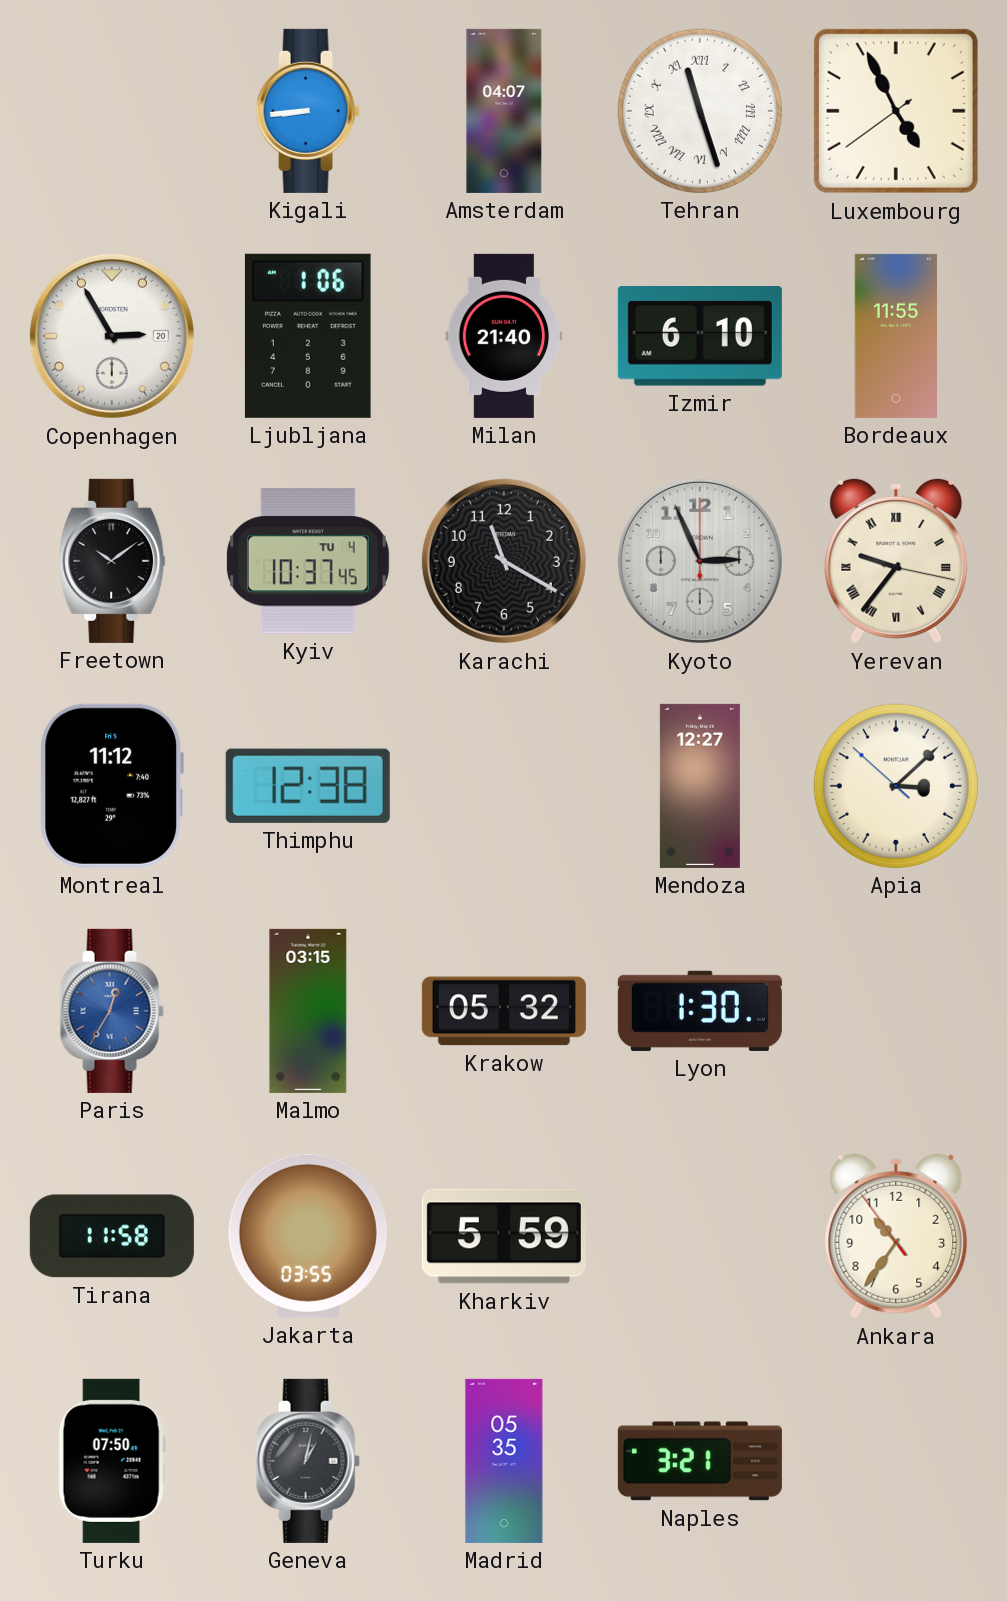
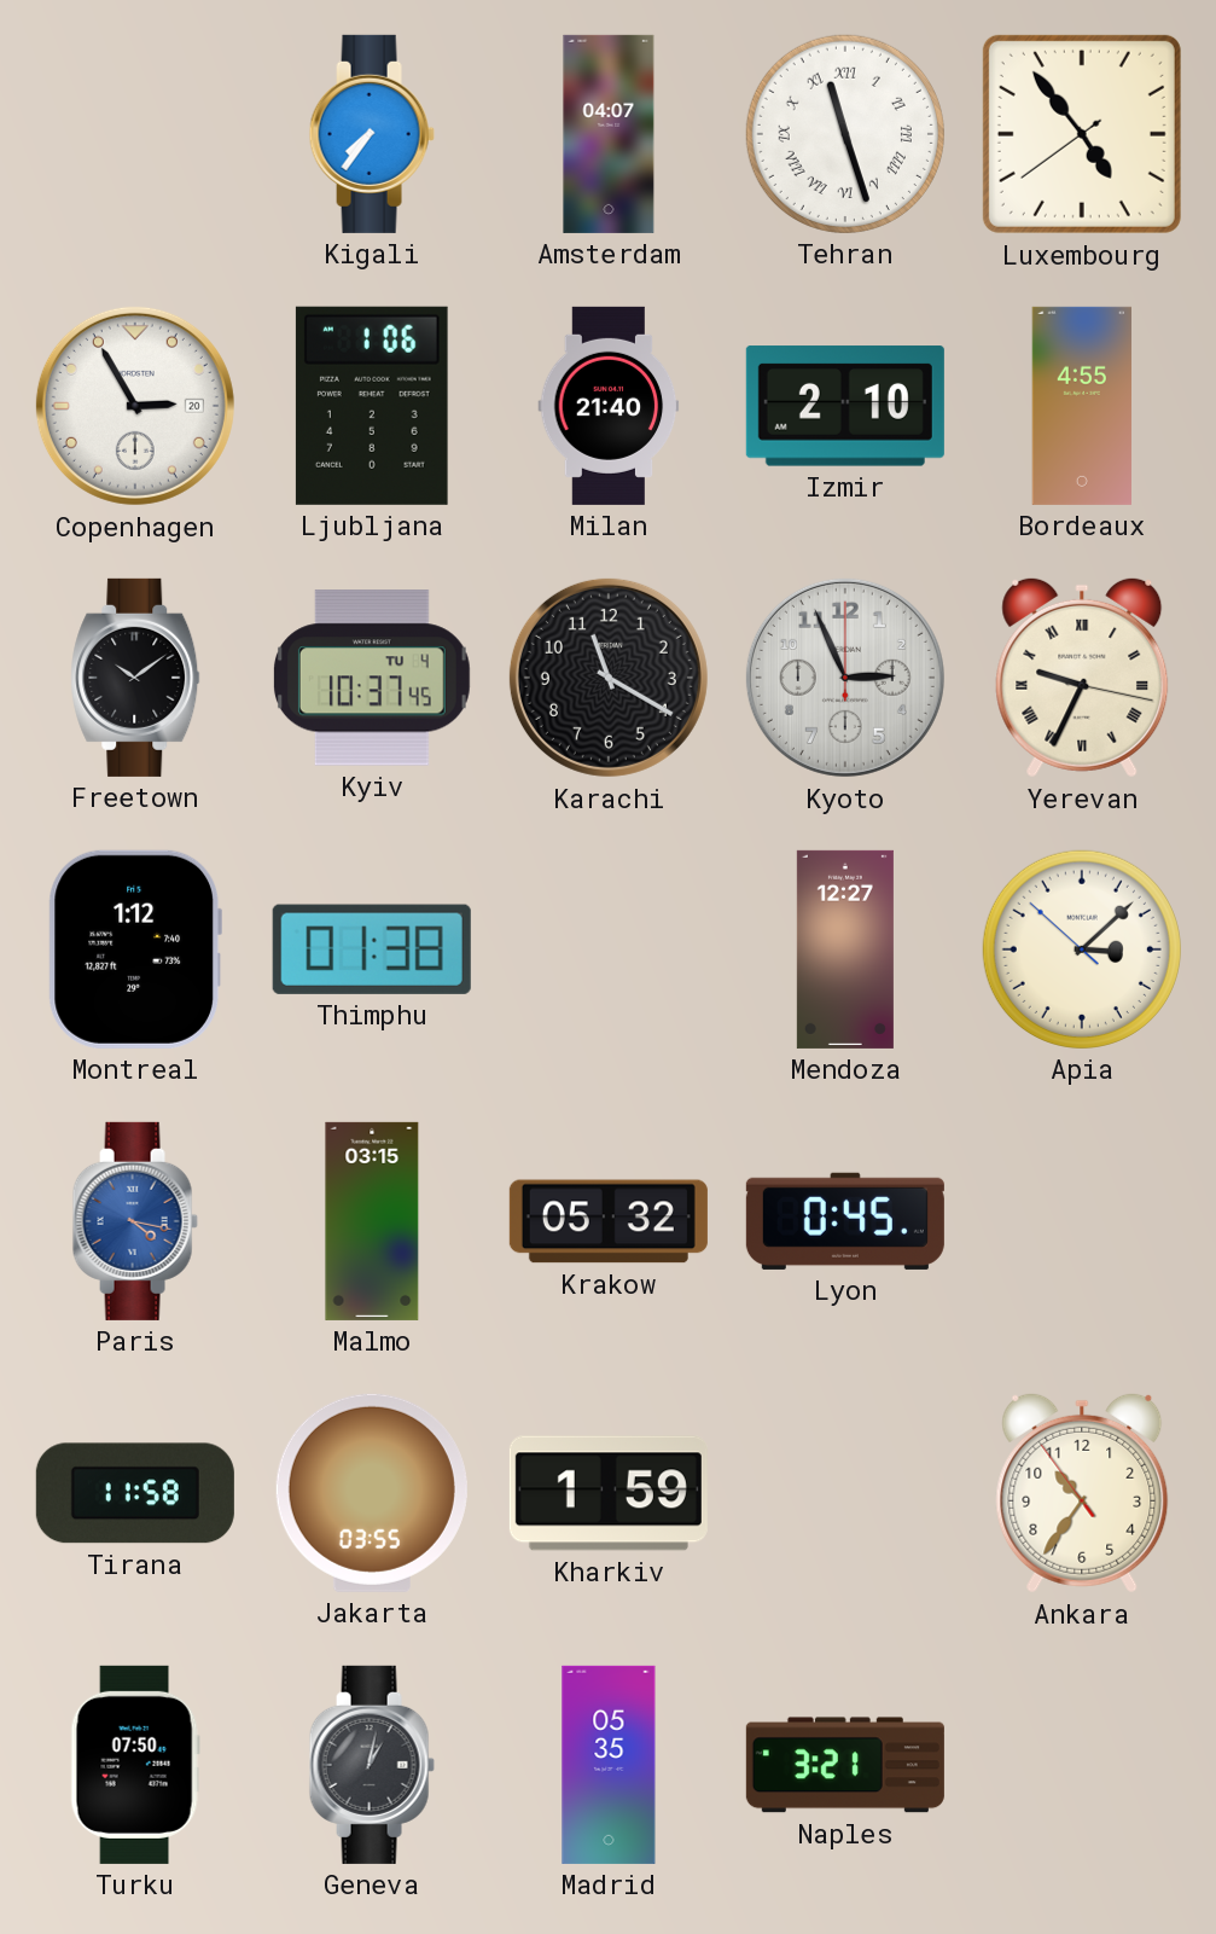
Kigali: 8:44 -> 7:36 (372, 134)
Luxembourg: 4:55 -> 4:53 (1082, 134)
Izmir: 6:10 -> 2:10 (845, 406)
Bordeaux: 11:55 -> 4:55 (1082, 406)
Yerevan: 9:36 -> 9:34 (1082, 678)
Montreal: 11:12 -> 1:12 (135, 949)
Thimphu: 12:38 -> 01:38 (372, 949)
Paris: 12:35 -> 4:17 (135, 1221)
Lyon: 1:30 -> 0:45 (845, 1221)
Kharkiv: 5:59 -> 1:59 (609, 1493)
